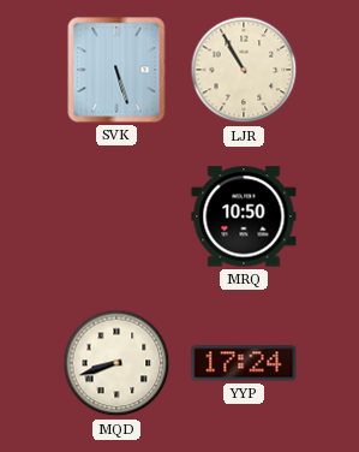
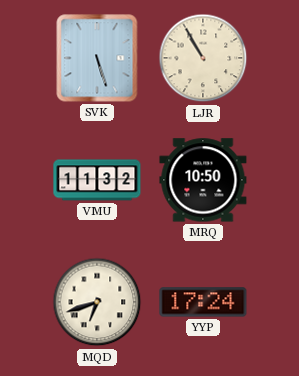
VMU: none -> 11:32 (97, 180)
MQD: 8:42 -> 6:42 (97, 302)
